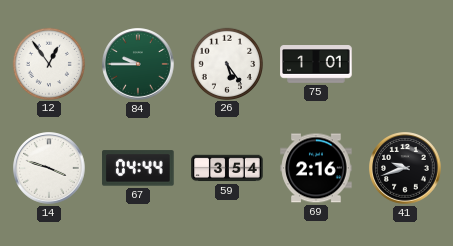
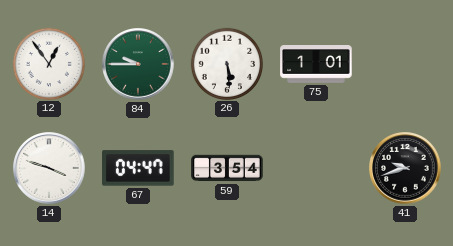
26: 5:24 -> 5:29 (226, 63)
67: 04:44 -> 04:47 (138, 168)
69: 2:16 -> none (316, 168)
